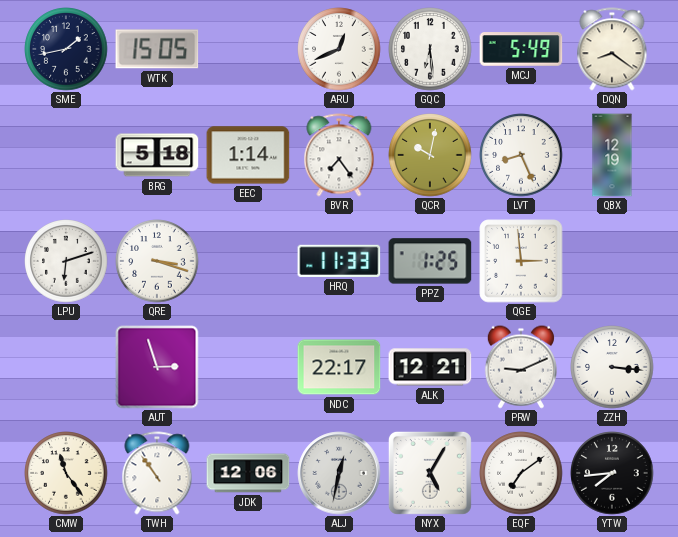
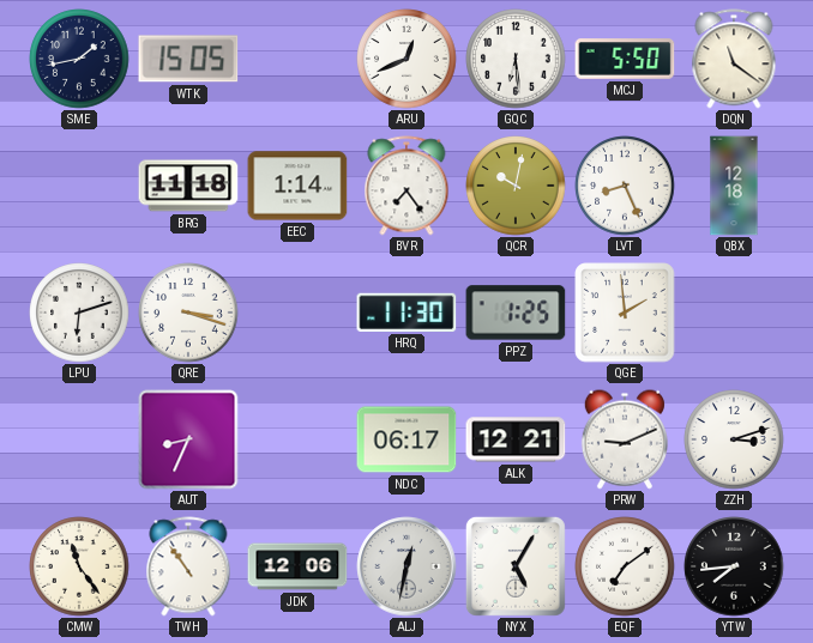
MCJ: 5:49 -> 5:50 (625, 59)
DQN: 8:21 -> 11:21 (734, 59)
BRG: 5:18 -> 11:18 (188, 186)
QBX: 12:19 -> 12:18 (734, 186)
HRQ: 11:33 -> 11:30 (406, 313)
QGE: 2:59 -> 1:59 (625, 313)
AUT: 2:57 -> 8:34 (188, 439)
NDC: 22:17 -> 06:17 (406, 439)
ZZH: 3:16 -> 3:12 (734, 439)
